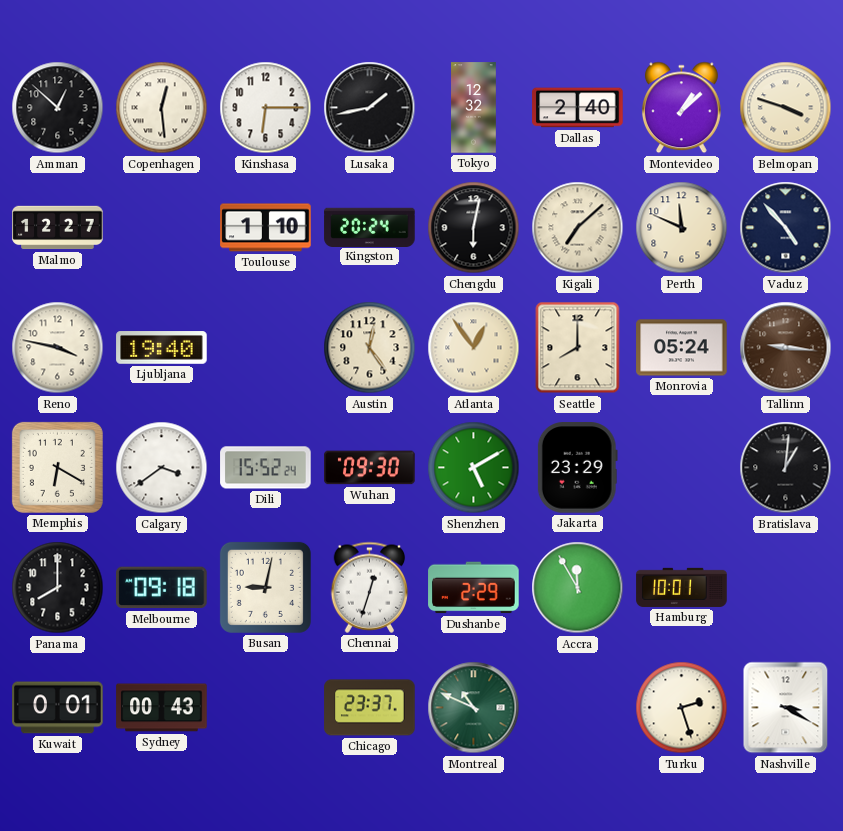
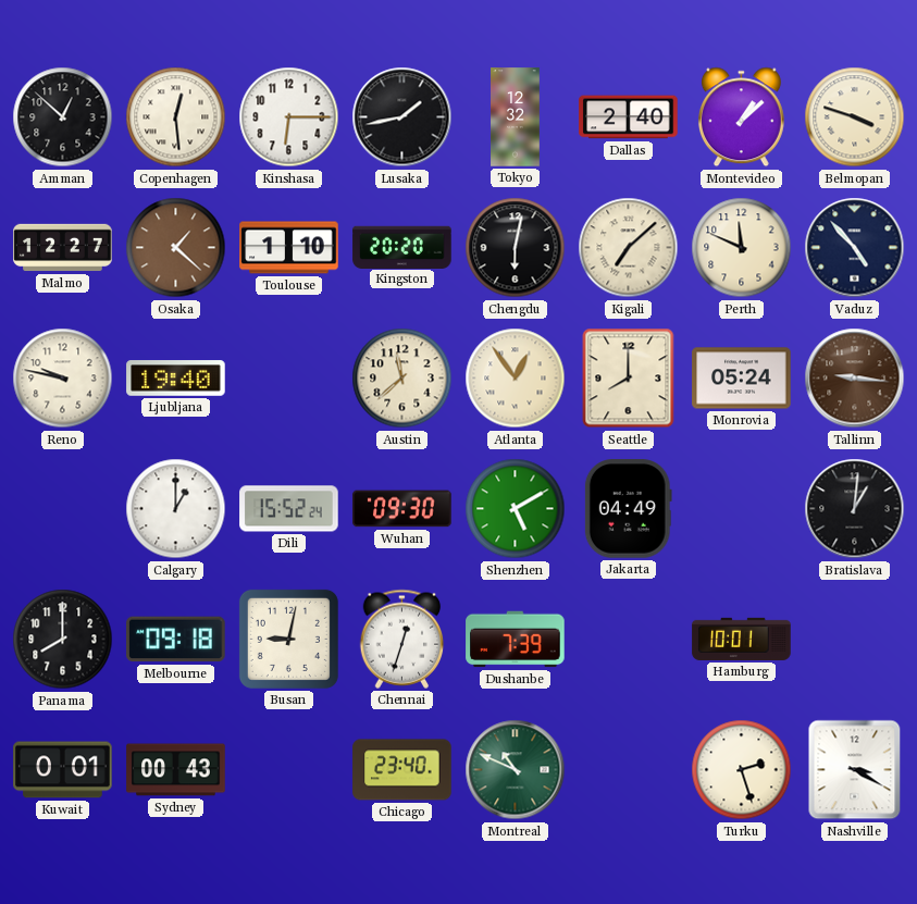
Osaka: none -> 1:22 (176, 248)
Kingston: 20:24 -> 20:20 (402, 247)
Reno: 3:47 -> 9:47 (63, 379)
Austin: 12:24 -> 11:38 (402, 379)
Memphis: 6:20 -> none (57, 467)
Calgary: 3:39 -> 1:00 (176, 509)
Jakarta: 23:29 -> 04:49 (628, 509)
Dushanbe: 2:29 -> 7:39 (516, 640)
Accra: 11:55 -> none (578, 588)
Chicago: 23:37 -> 23:40 (402, 770)
